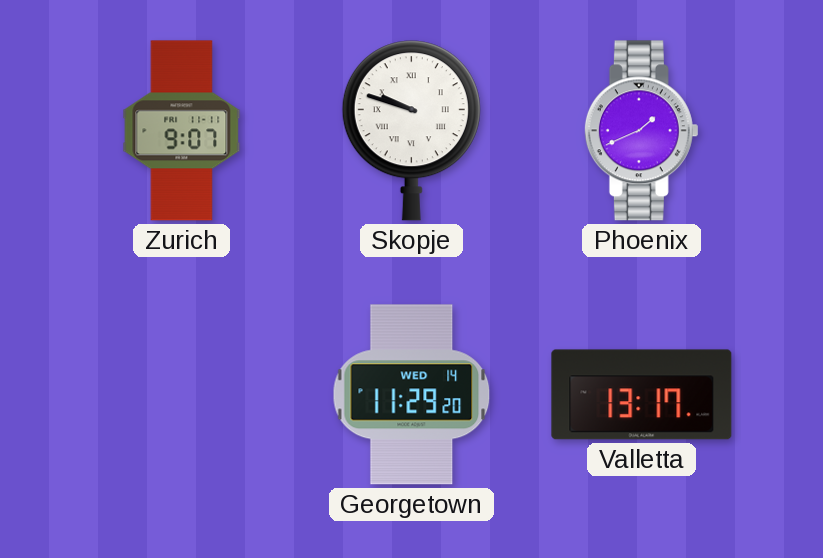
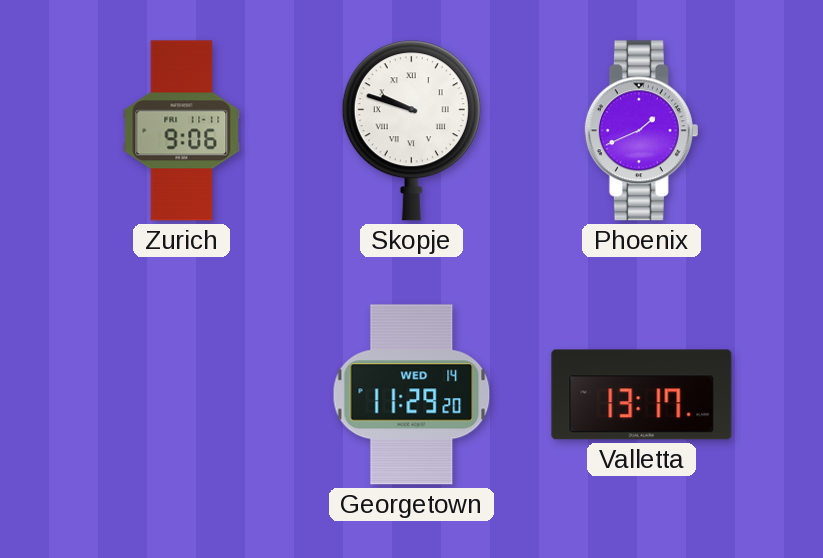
Zurich: 9:07 -> 9:06 (182, 131)
